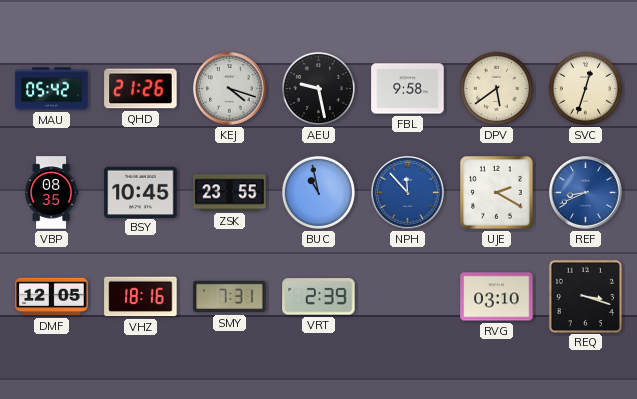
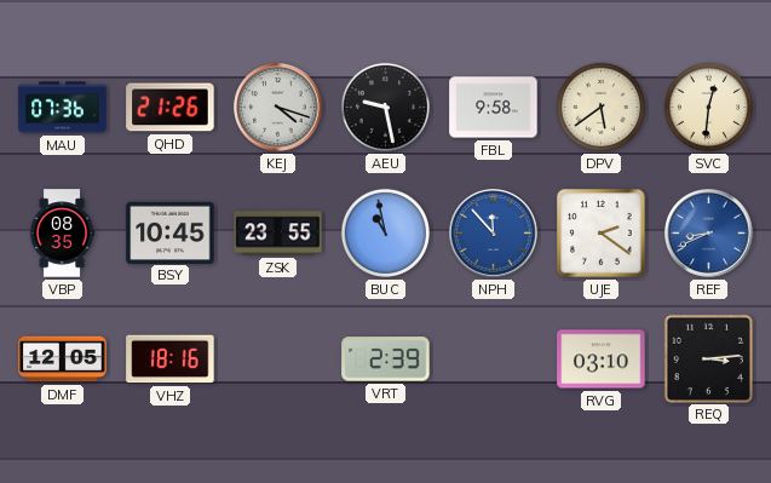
MAU: 05:42 -> 07:36 (63, 108)
SVC: 12:33 -> 12:31 (708, 107)
UJE: 2:20 -> 2:21 (602, 234)
SMY: 7:31 -> none (230, 297)
REQ: 3:18 -> 3:14 (708, 358)
